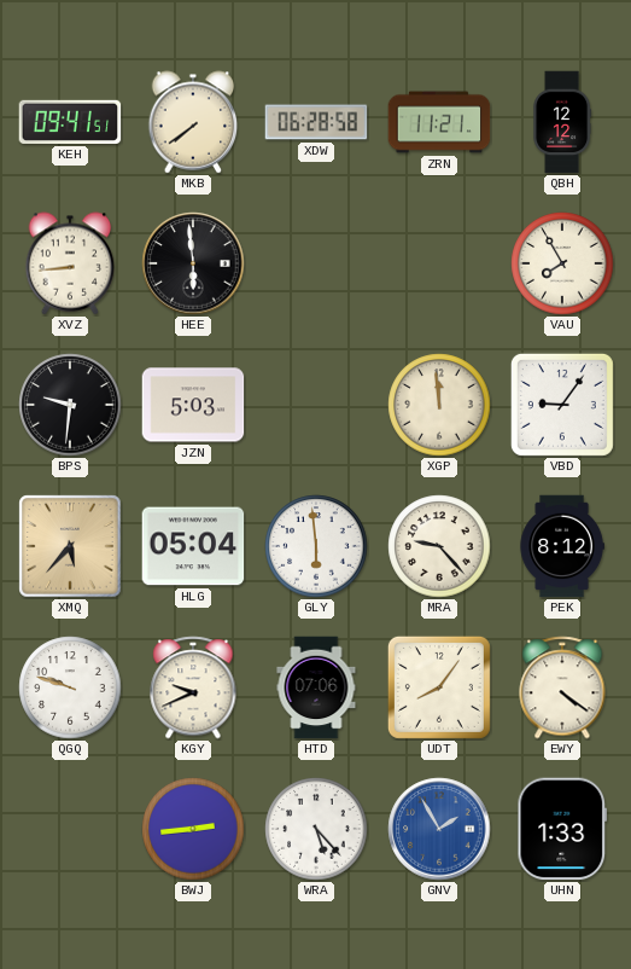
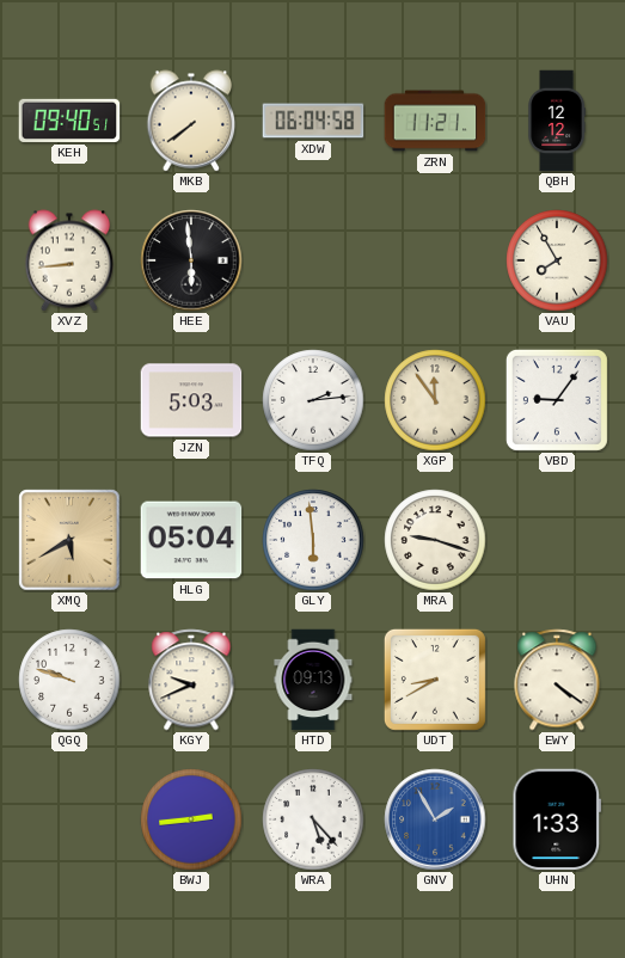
KEH: 09:41 -> 09:40 (69, 121)
XDW: 06:28 -> 06:04 (313, 121)
BPS: 9:31 -> none (70, 405)
TFQ: none -> 2:14 (313, 400)
XGP: 11:59 -> 11:54 (435, 400)
XMQ: 5:37 -> 5:40 (69, 540)
MRA: 9:23 -> 9:18 (435, 540)
PEK: 8:12 -> none (562, 546)
HTD: 07:06 -> 09:13 (313, 680)
UDT: 8:06 -> 8:40 (435, 680)
